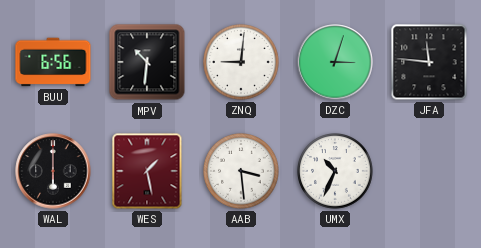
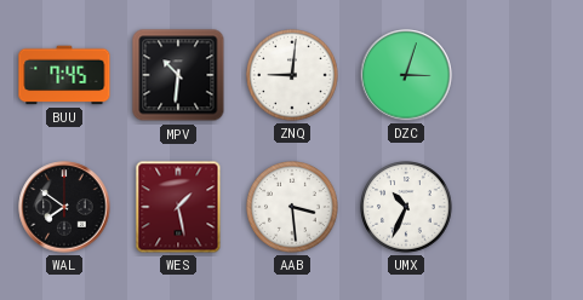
BUU: 6:56 -> 7:45 (64, 75)
JFA: 11:46 -> none (429, 62)
WAL: 6:00 -> 7:51 (64, 207)
